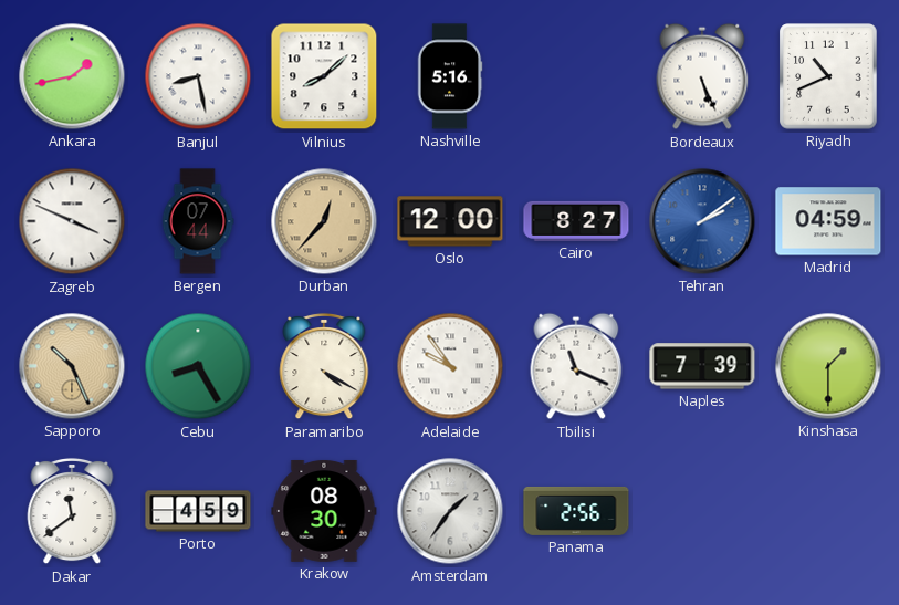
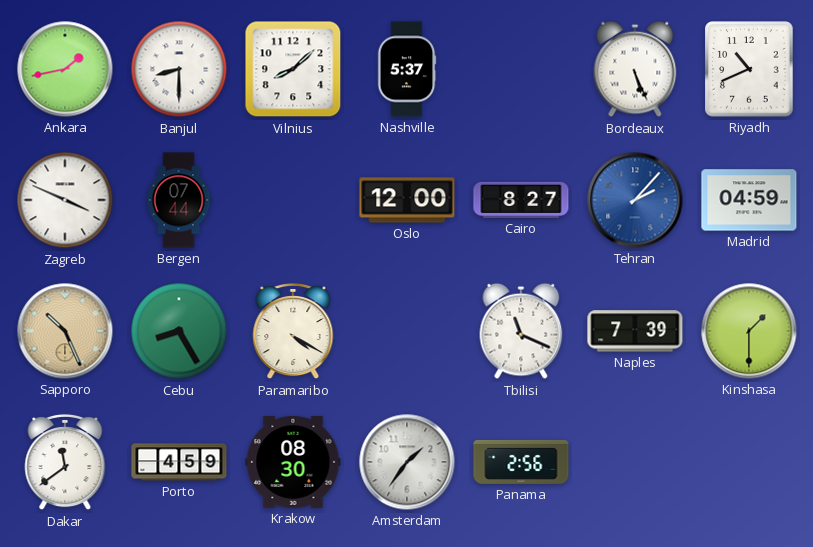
Banjul: 8:28 -> 8:30 (179, 69)
Nashville: 5:16 -> 5:37 (407, 69)
Durban: 12:37 -> none (324, 221)
Tehran: 2:09 -> 2:07 (635, 200)
Adelaide: 9:54 -> none (450, 366)
